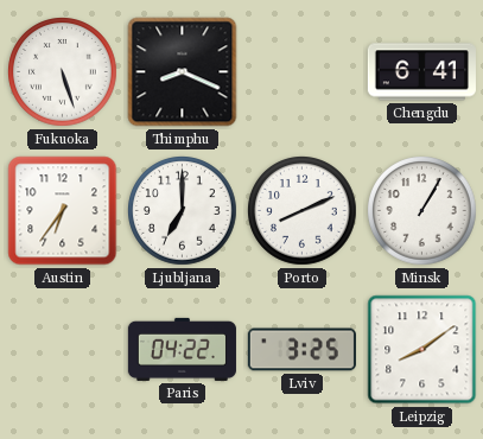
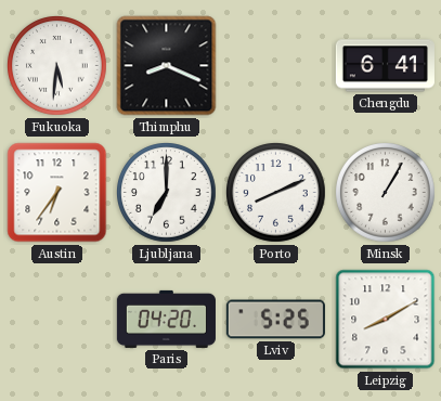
Fukuoka: 5:27 -> 5:31 (57, 66)
Paris: 04:22 -> 04:20 (166, 319)
Lviv: 3:25 -> 5:25 (275, 320)
Leipzig: 8:09 -> 8:10 (386, 320)
